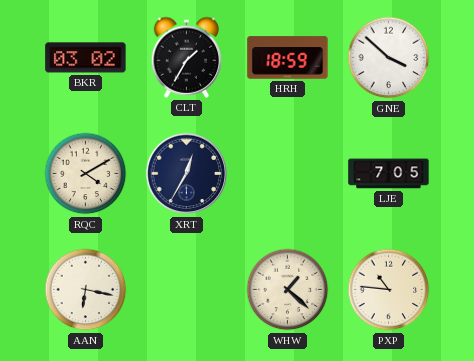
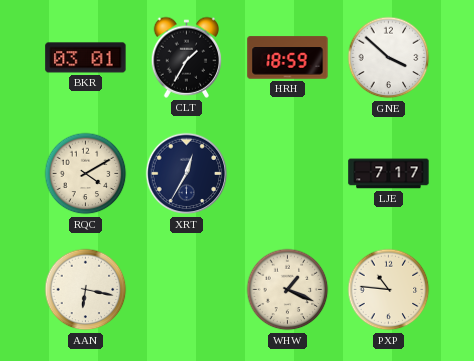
BKR: 03:02 -> 03:01 (86, 58)
LJE: 7:05 -> 7:17 (389, 174)
WHW: 1:22 -> 1:19 (288, 290)
